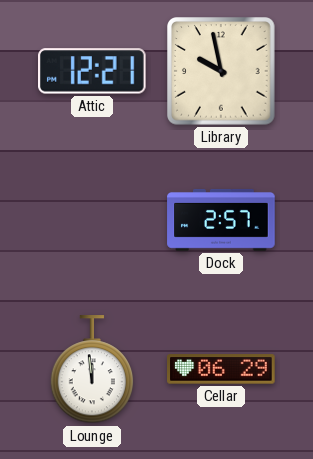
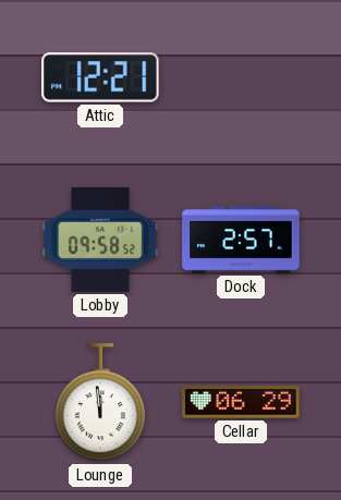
Library: 9:58 -> none (221, 71)
Lobby: none -> 09:58 (100, 240)
